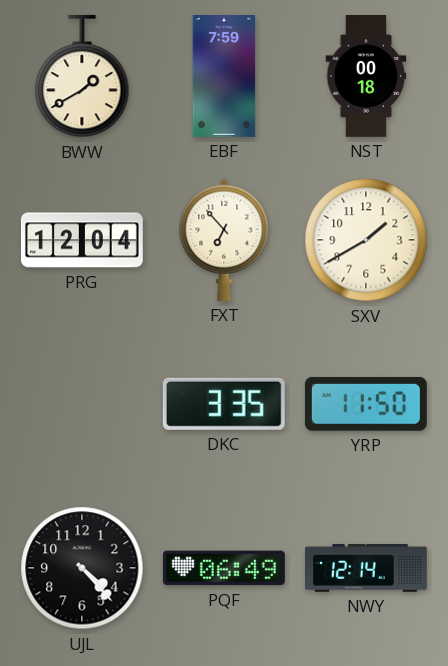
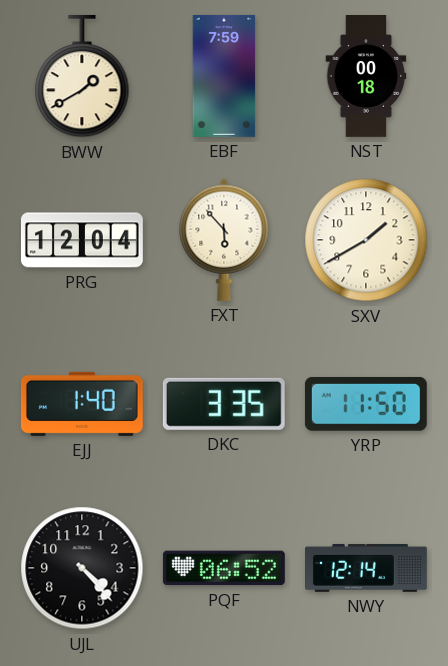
FXT: 6:53 -> 5:53 (224, 240)
EJJ: none -> 1:40 (82, 404)
PQF: 06:49 -> 06:52 (224, 568)
